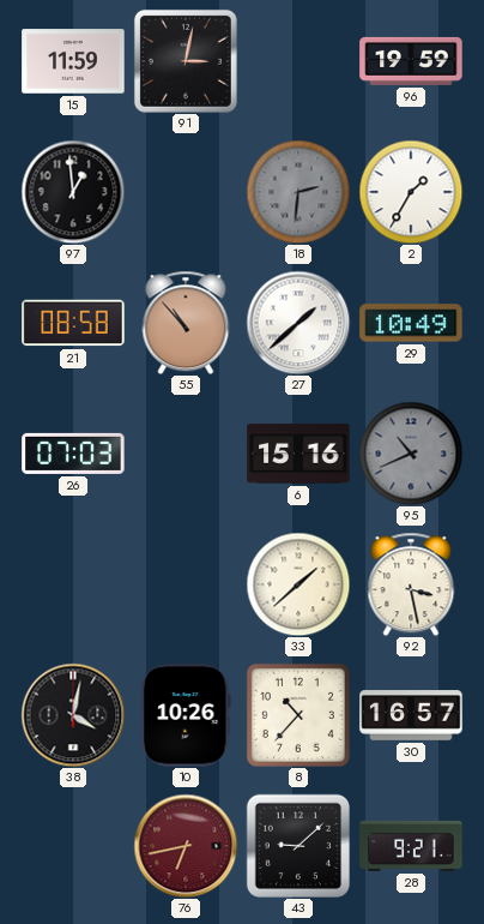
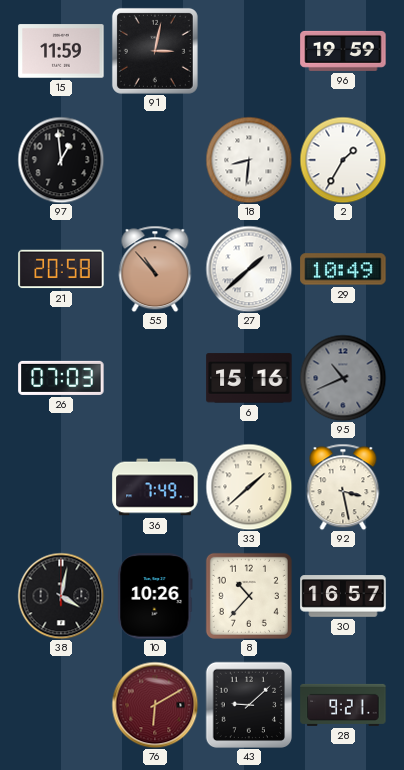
18: 2:31 -> 8:31 (249, 160)
18 dial: grey -> white (249, 160)
21: 08:58 -> 20:58 (61, 269)
36: none -> 7:49 (155, 487)
76: 6:43 -> 6:10 (155, 705)
